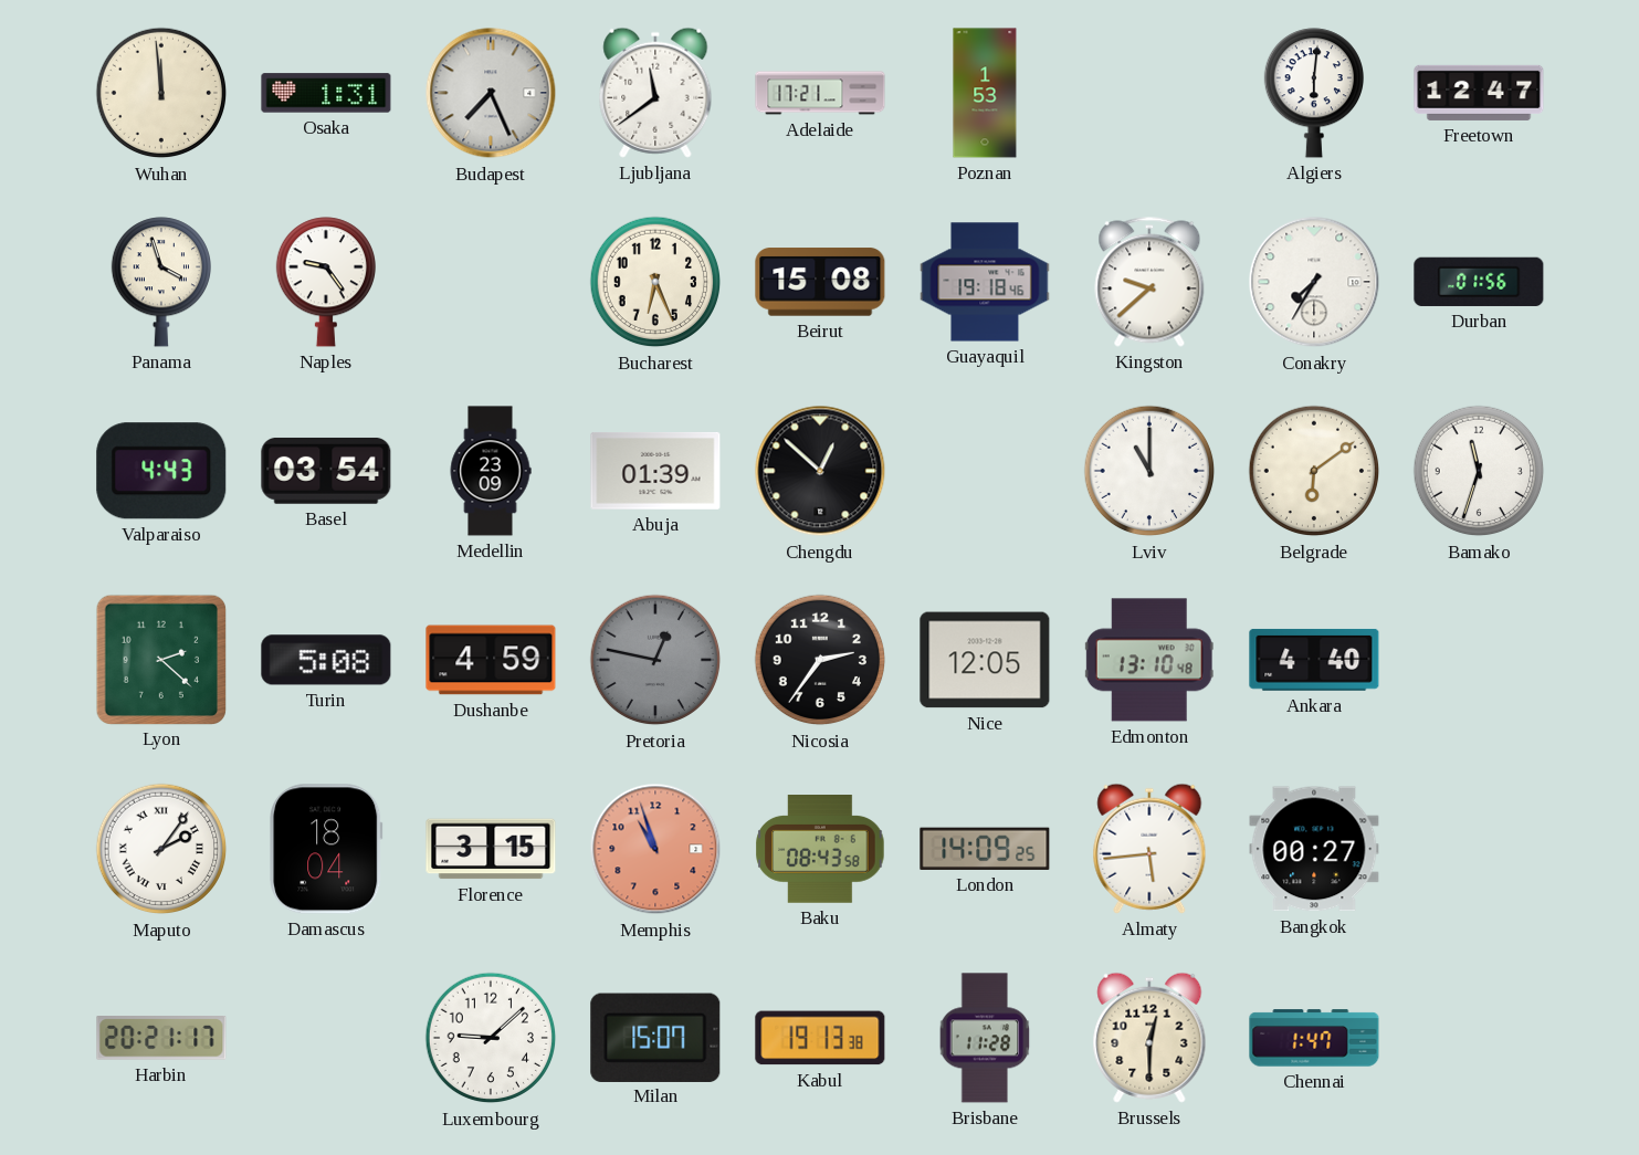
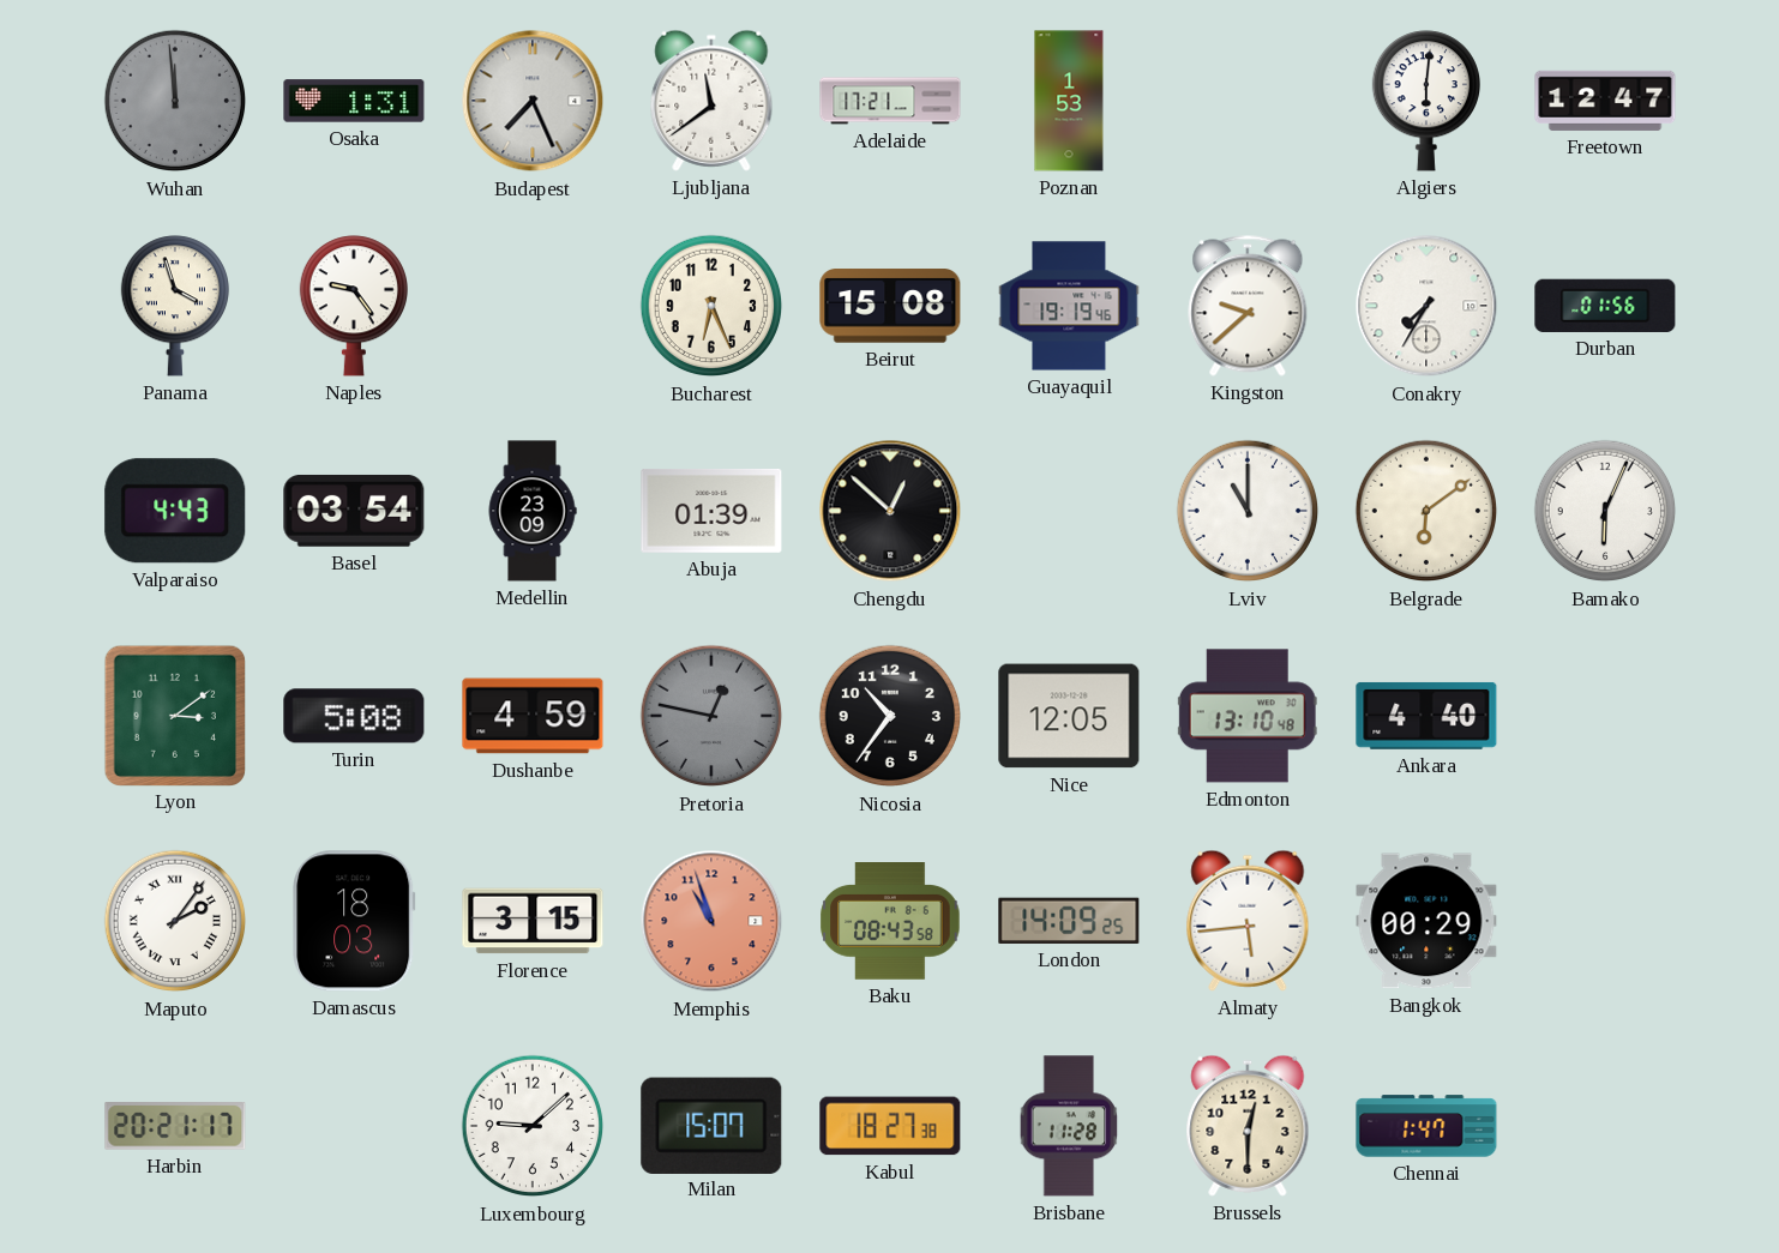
Wuhan dial: cream -> grey (175, 101)
Guayaquil: 19:18 -> 19:19 (1069, 306)
Bamako: 11:33 -> 6:04 (1605, 511)
Lyon: 2:22 -> 3:09 (174, 715)
Nicosia: 2:36 -> 10:36 (890, 716)
Damascus: 18:04 -> 18:03 (354, 921)
Bangkok: 00:27 -> 00:29 (1426, 921)
Kabul: 19:13 -> 18:27 (890, 1126)
